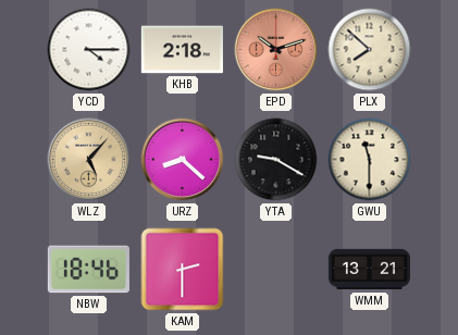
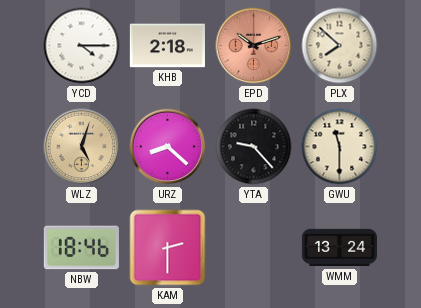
WLZ: 5:07 -> 5:03 (82, 147)
YTA: 9:20 -> 9:23 (254, 147)
WMM: 13:21 -> 13:24 (339, 248)
